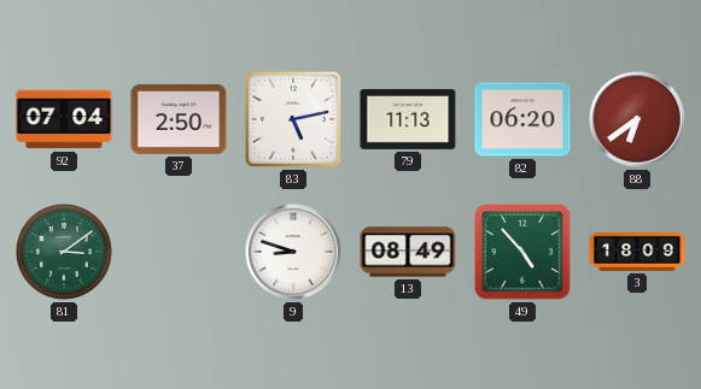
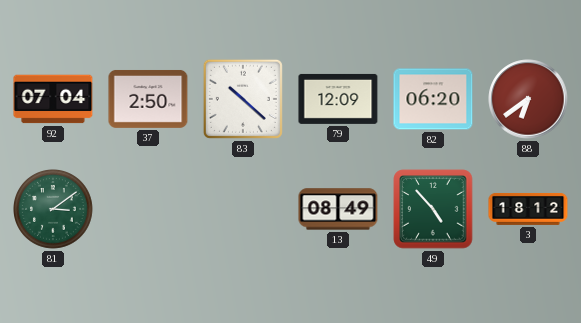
83: 5:13 -> 10:22 (243, 99)
79: 11:13 -> 12:09 (338, 99)
9: 8:48 -> none (293, 252)
3: 18:09 -> 18:12 (528, 209)
